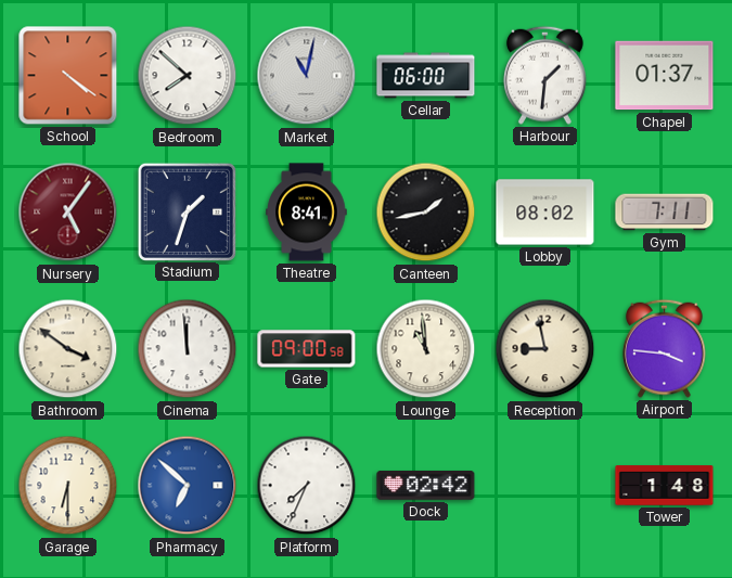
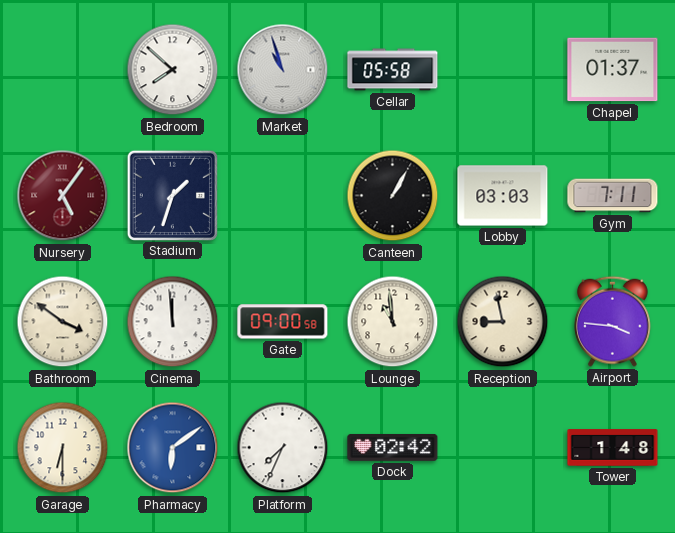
School: 4:21 -> none (68, 76)
Market: 11:02 -> 10:57 (283, 70)
Cellar: 06:00 -> 05:58 (393, 70)
Harbour: 1:31 -> none (545, 75)
Theatre: 8:41 -> none (307, 213)
Canteen: 1:43 -> 1:05 (393, 196)
Lobby: 08:02 -> 03:03 (503, 196)
Pharmacy: 6:52 -> 6:09 (173, 448)
